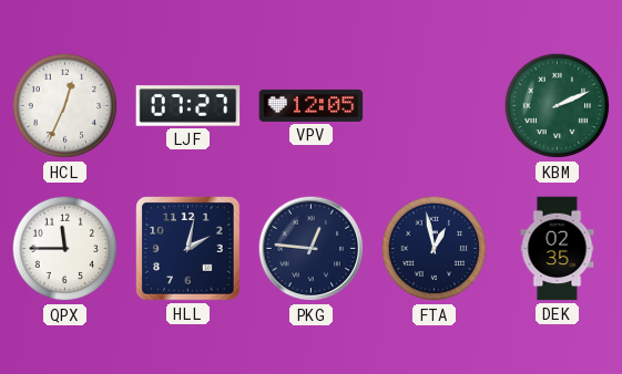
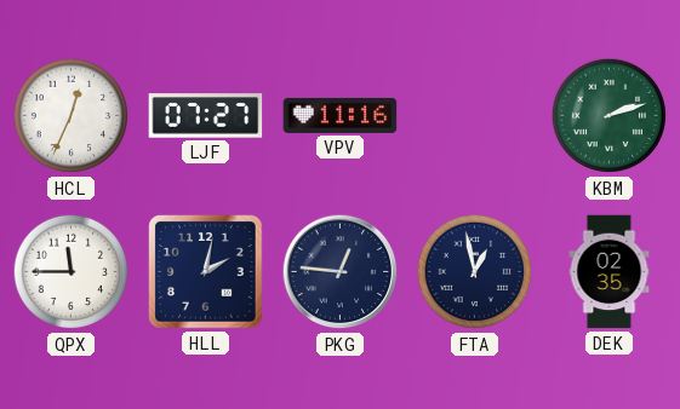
VPV: 12:05 -> 11:16 (341, 115)
KBM: 2:11 -> 2:12 (610, 116)
